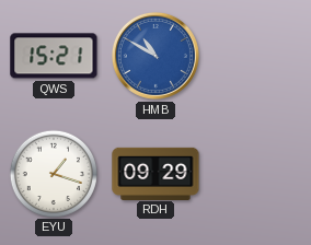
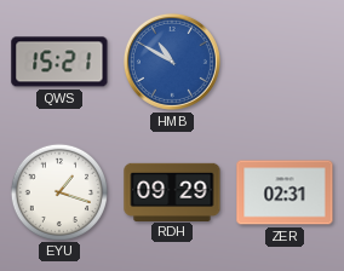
ZER: none -> 02:31 (285, 192)
